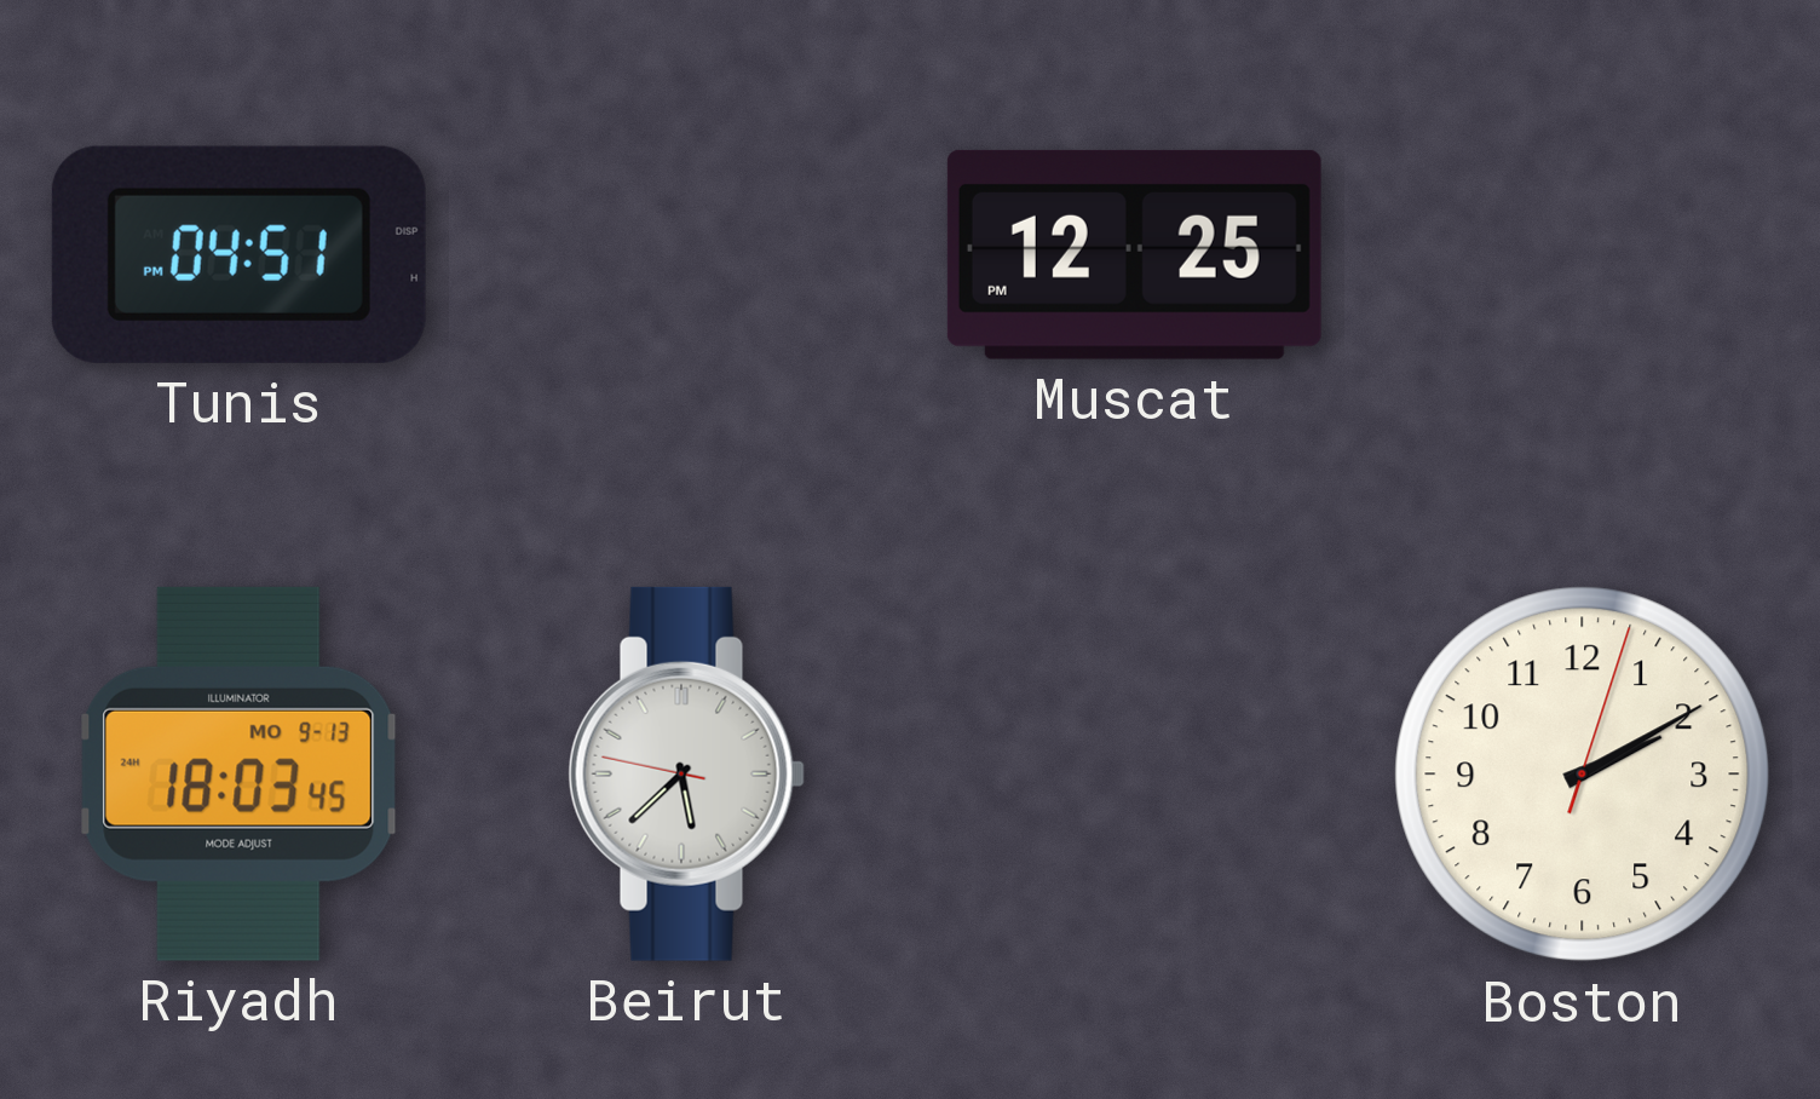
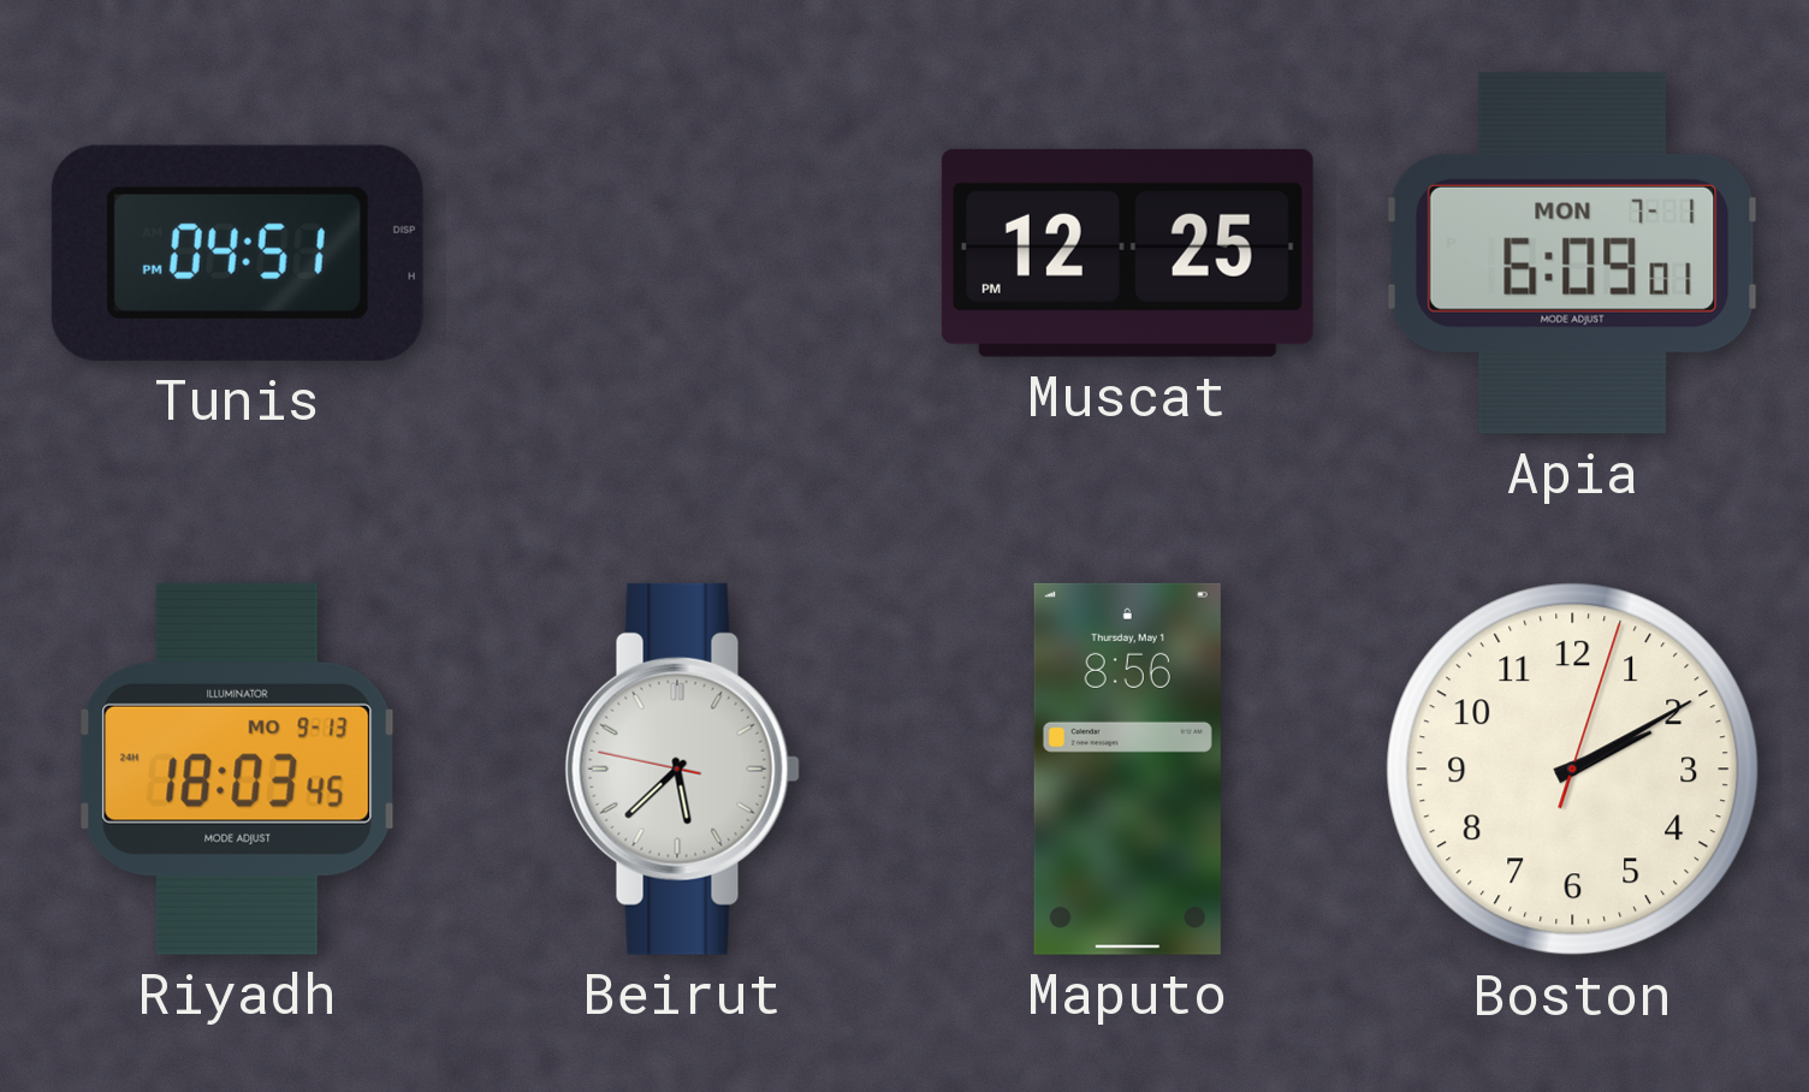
Apia: none -> 6:09 (1573, 253)
Maputo: none -> 8:56 (1127, 768)
